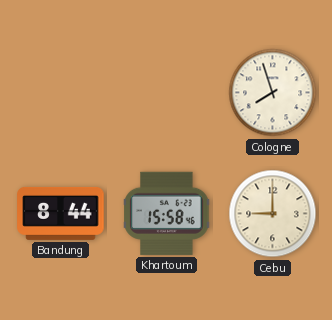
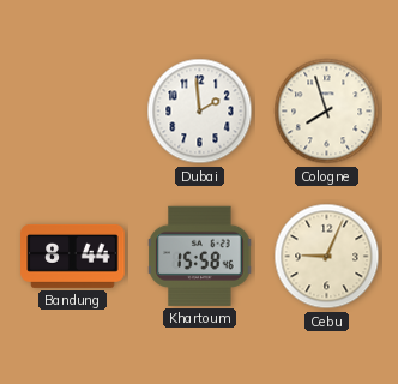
Dubai: none -> 1:59 (200, 112)
Cebu: 9:00 -> 9:04 (327, 257)
